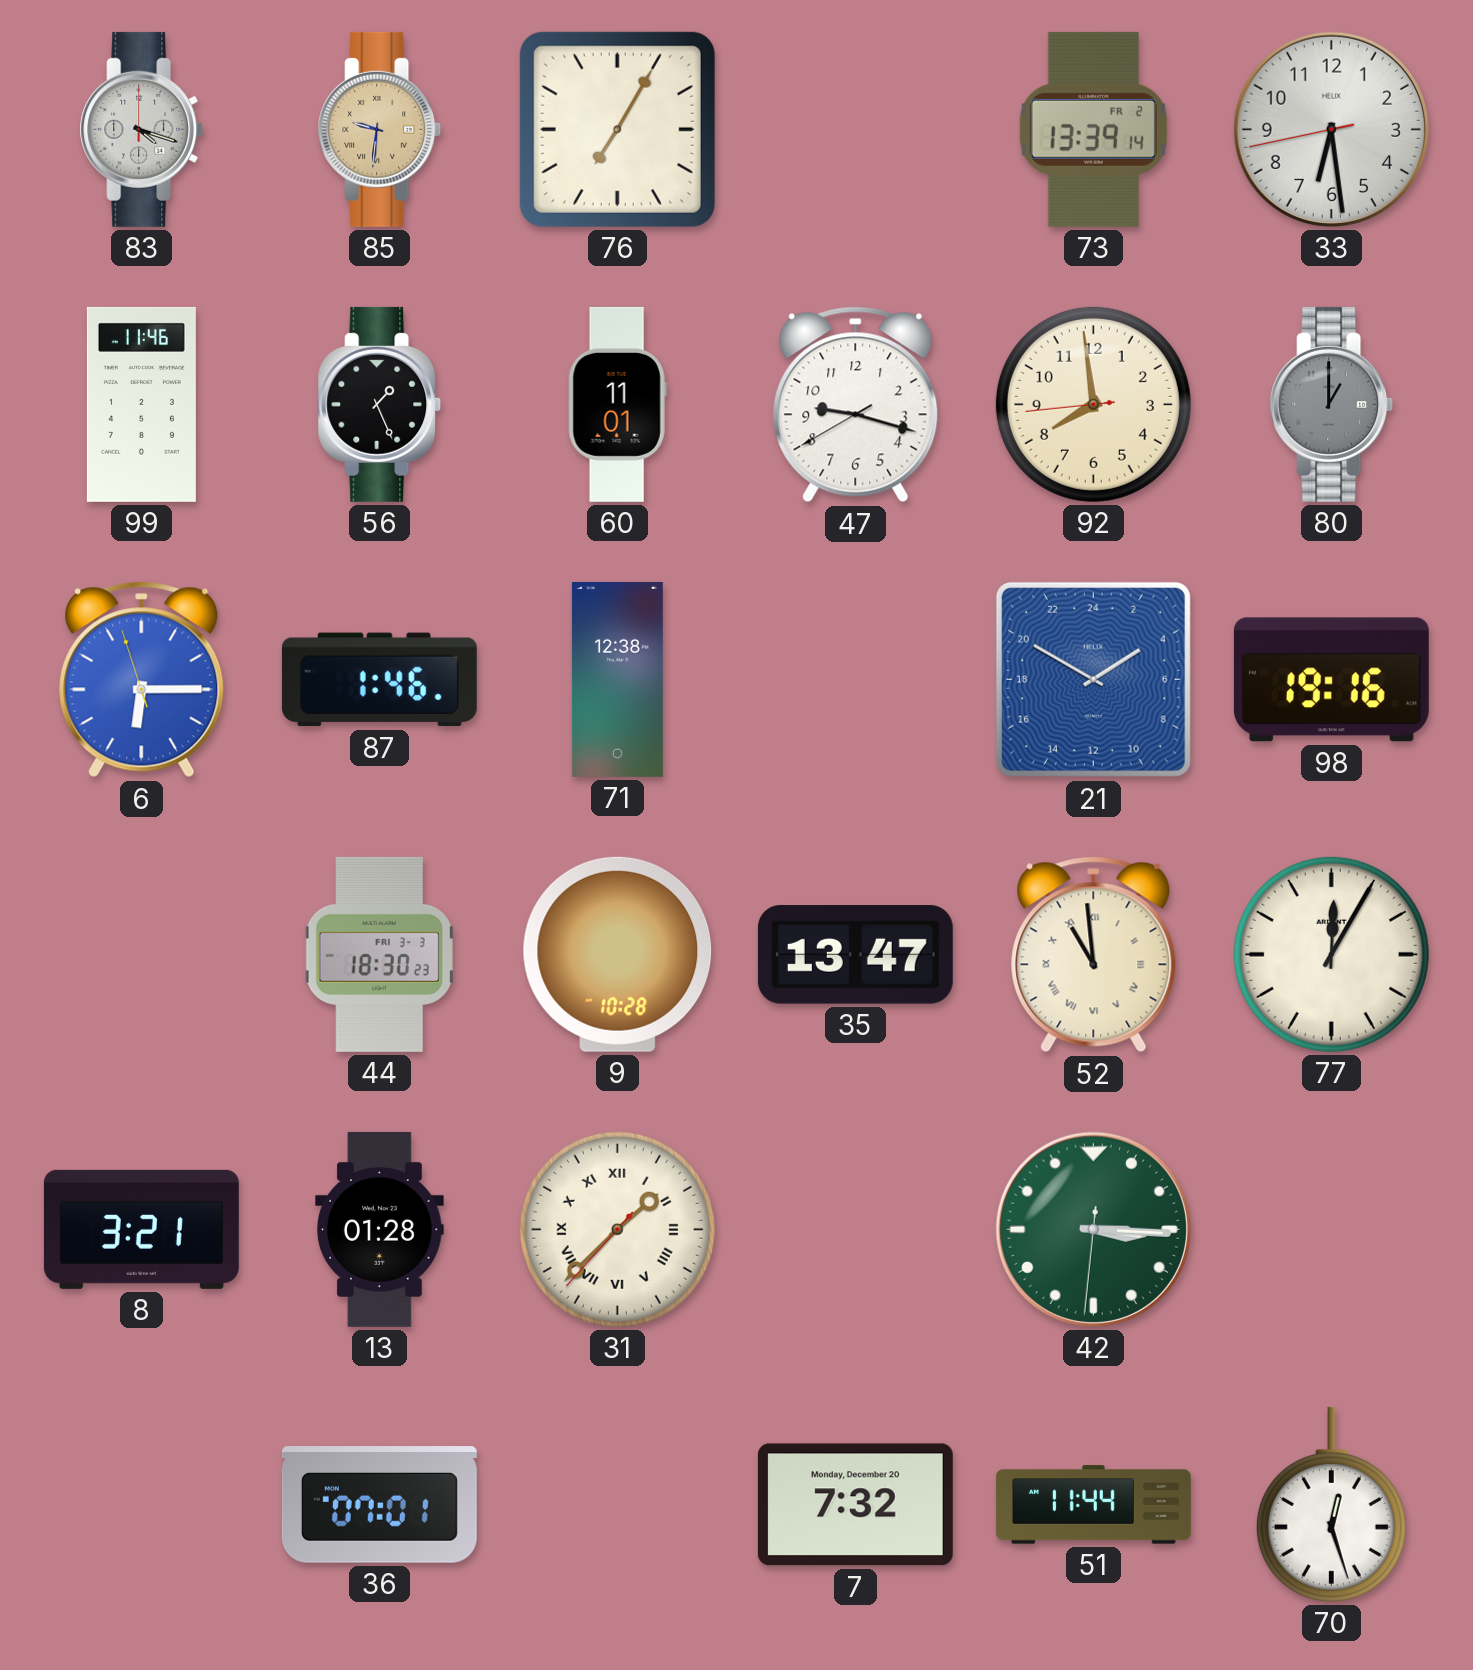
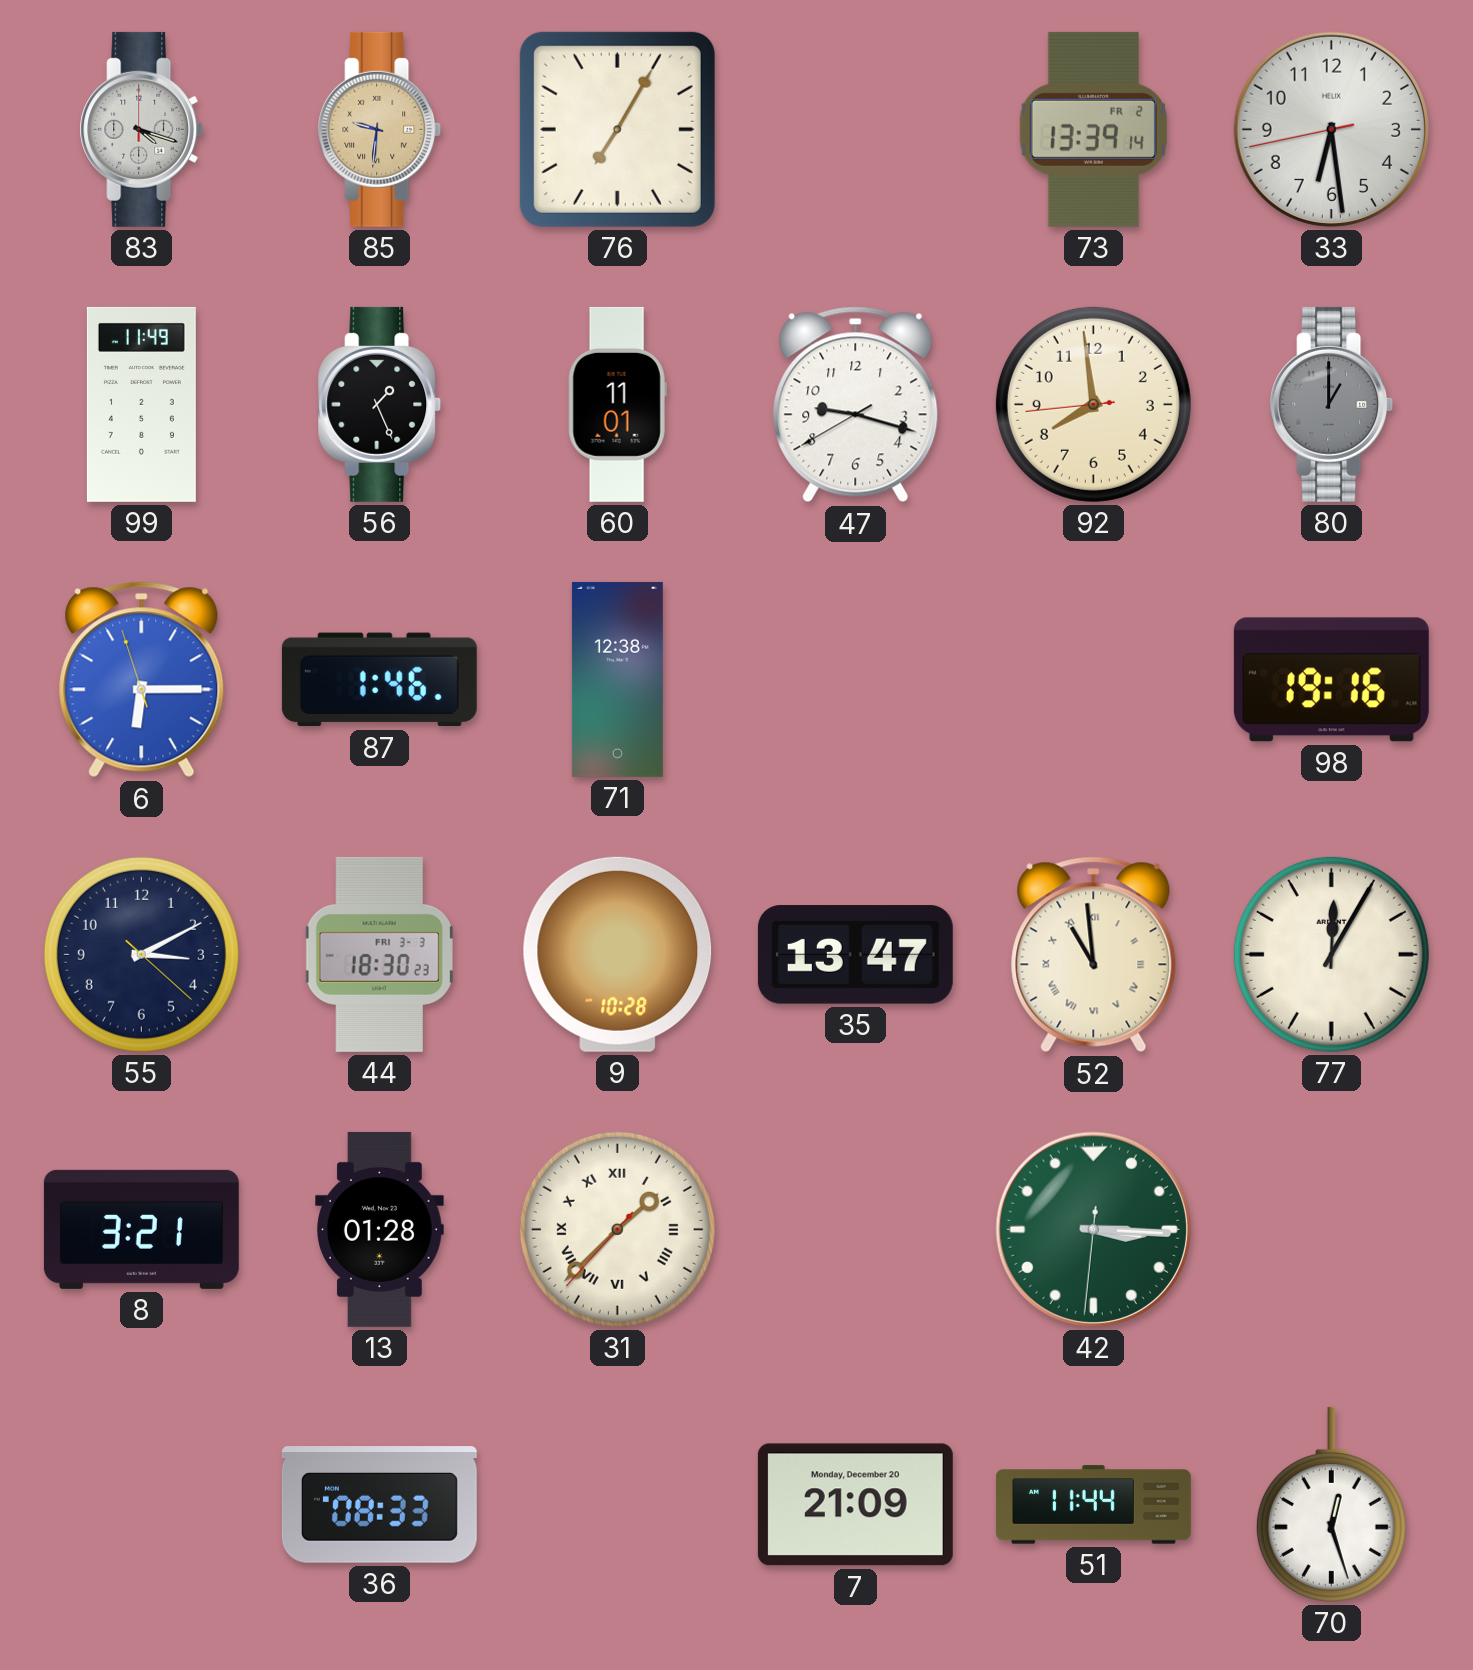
99: 11:46 -> 11:49 (141, 404)
21: 3:50 -> none (1093, 679)
55: none -> 3:10 (141, 954)
36: 07:01 -> 08:33 (379, 1505)
7: 7:32 -> 21:09 (855, 1505)
